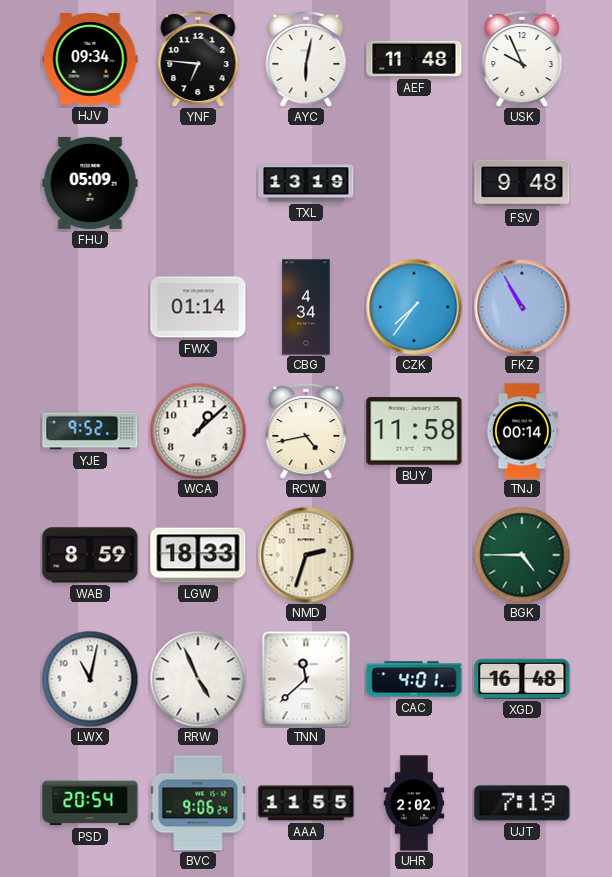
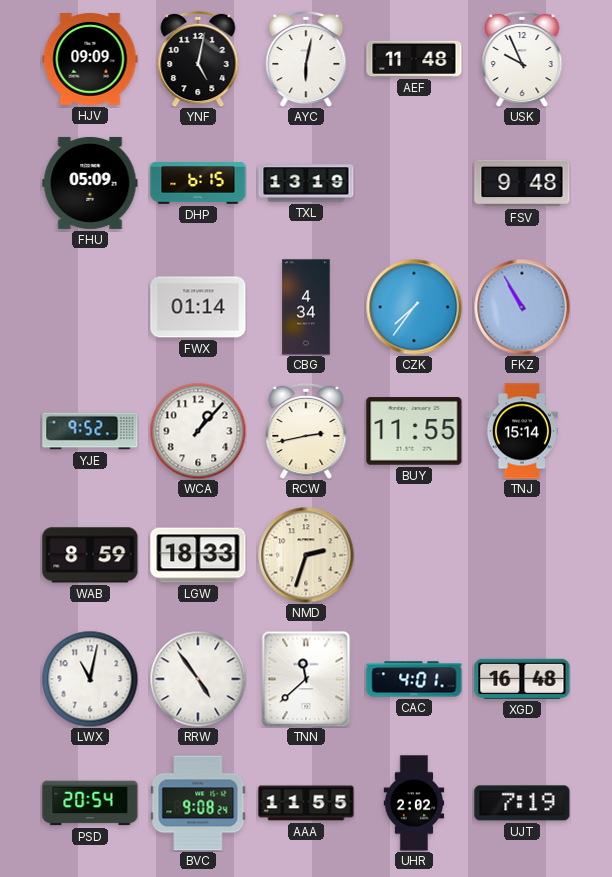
HJV: 09:34 -> 09:09 (90, 60)
YNF: 6:46 -> 5:02 (198, 59)
DHP: none -> 6:15 (198, 183)
WCA: 1:08 -> 1:07 (198, 431)
RCW: 4:43 -> 2:43 (306, 431)
BUY: 11:58 -> 11:55 (414, 431)
TNJ: 00:14 -> 15:14 (522, 431)
BGK: 4:45 -> none (522, 555)
RRW: 4:56 -> 4:54 (198, 679)
BVC: 9:06 -> 9:08 (198, 803)
